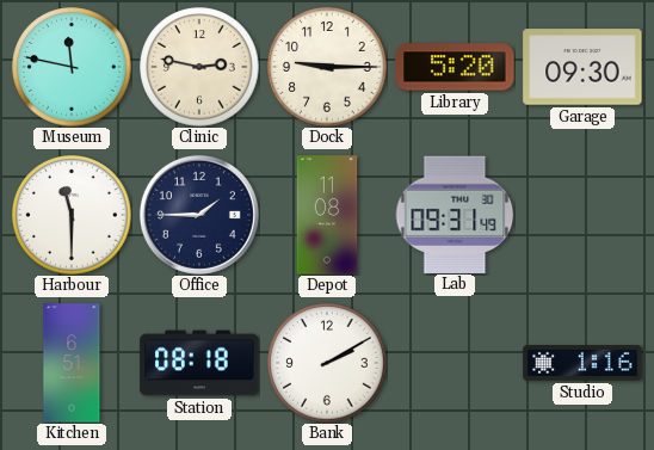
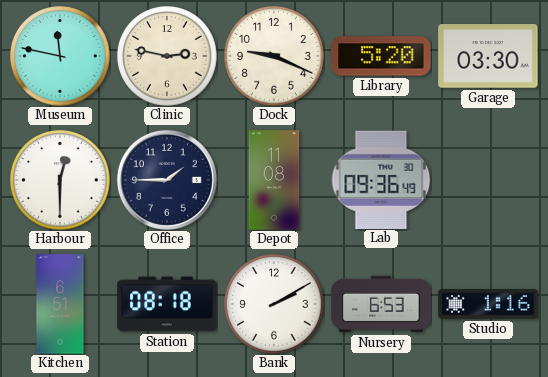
Dock: 9:15 -> 9:19 (274, 56)
Garage: 09:30 -> 03:30 (488, 56)
Harbour: 11:30 -> 12:30 (60, 180)
Lab: 09:31 -> 09:36 (381, 179)
Nursery: none -> 6:53 (381, 304)
